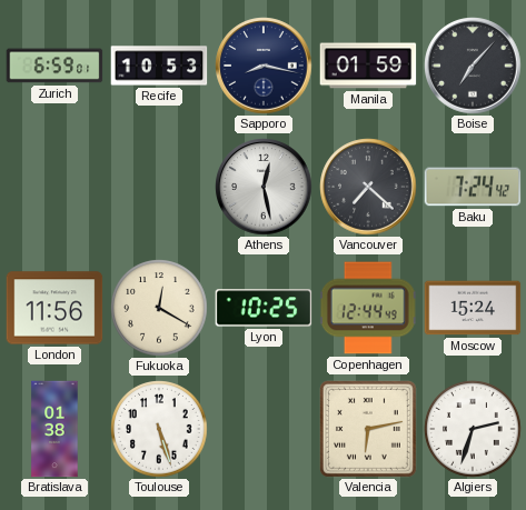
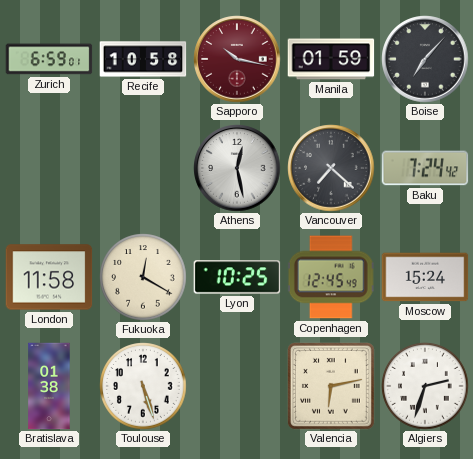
Recife: 10:53 -> 10:58 (143, 59)
Sapporo: 8:17 -> 10:17 (237, 59)
Sapporo dial: navy -> burgundy (237, 59)
London: 11:56 -> 11:58 (49, 277)
Copenhagen: 12:44 -> 12:45 (331, 277)
